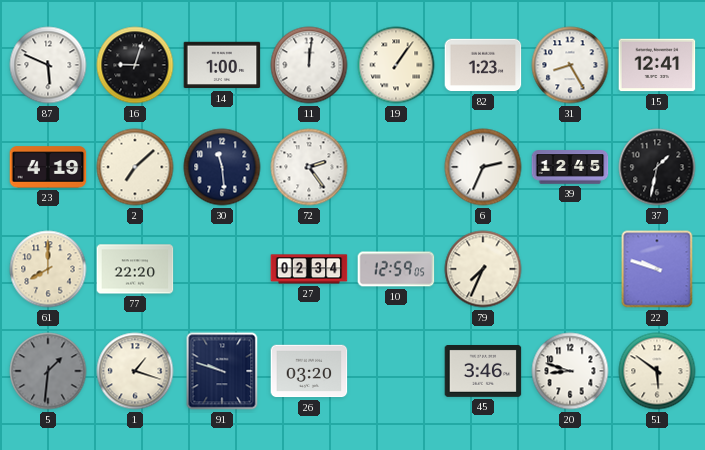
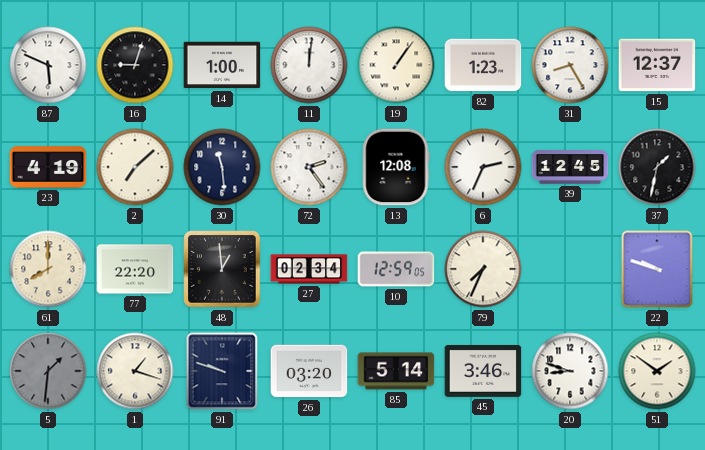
15: 12:41 -> 12:37 (657, 65)
13: none -> 12:08 (396, 167)
48: none -> 12:59 (222, 269)
85: none -> 5:14 (396, 371)
51: 5:51 -> 1:51 (657, 371)
